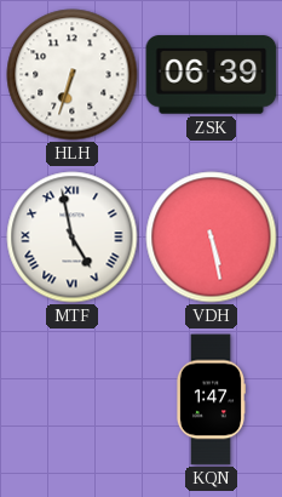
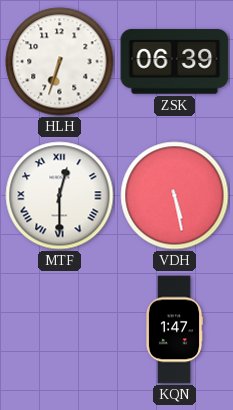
MTF: 4:58 -> 12:30 (60, 196)
